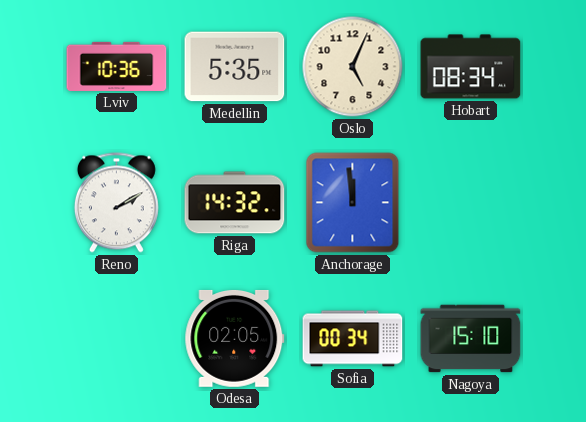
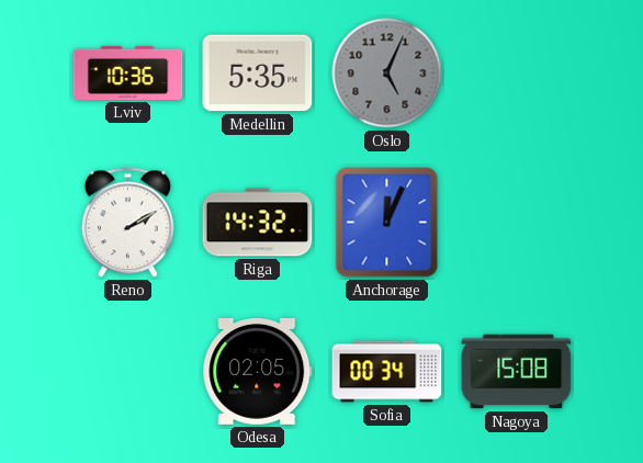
Oslo dial: cream -> grey (387, 74)
Hobart: 08:34 -> none (471, 67)
Anchorage: 11:59 -> 12:04 (387, 223)
Nagoya: 15:10 -> 15:08 (517, 372)
